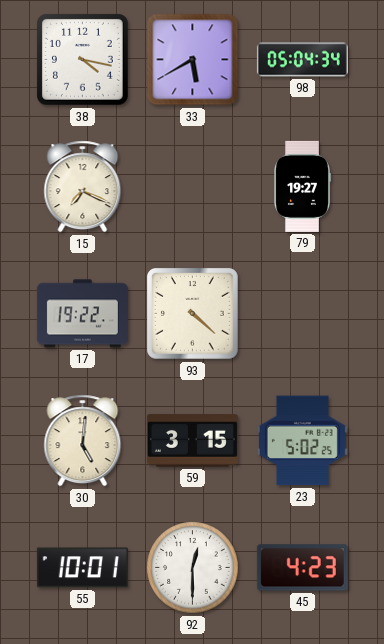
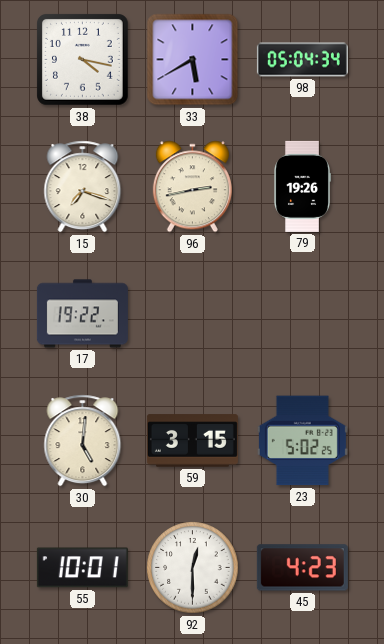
15: 7:19 -> 7:18 (83, 187)
96: none -> 2:43 (192, 187)
79: 19:27 -> 19:26 (302, 186)
93: 4:22 -> none (193, 314)
